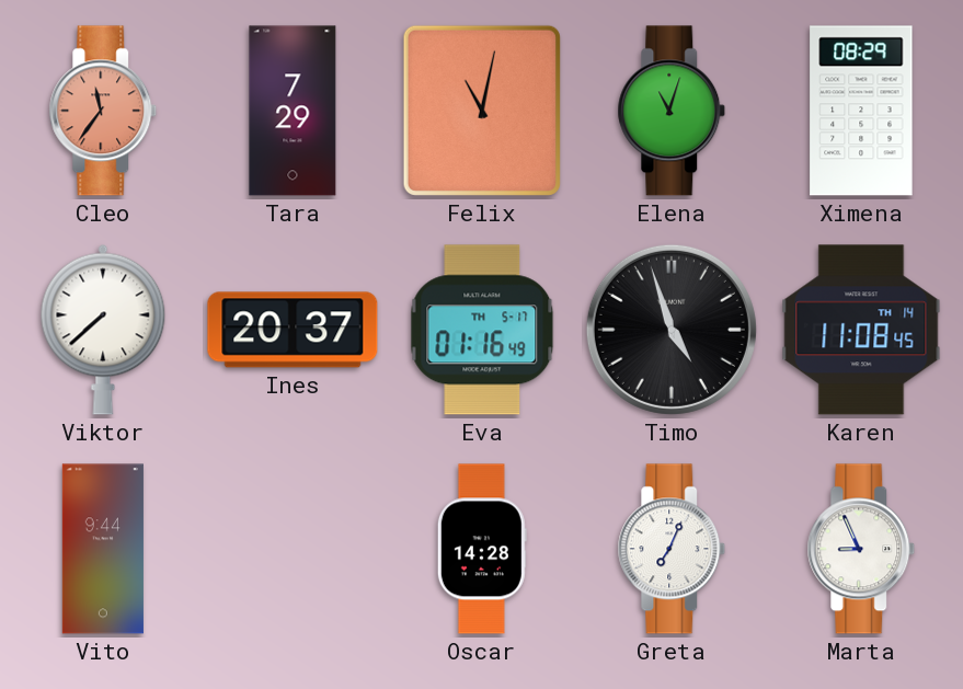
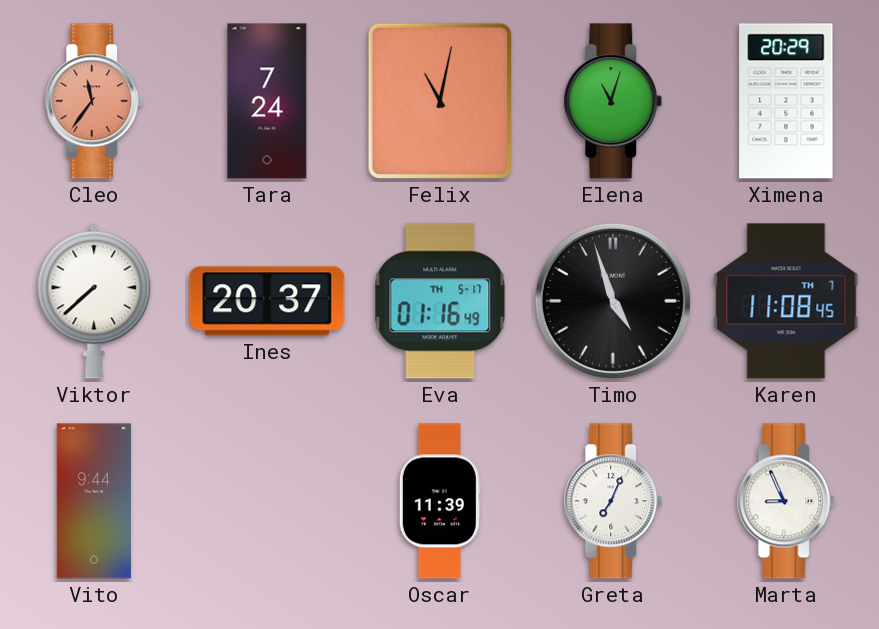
Tara: 7:29 -> 7:24 (267, 101)
Ximena: 08:29 -> 20:29 (786, 101)
Karen date: TH 14 -> TH 7 (786, 301)
Oscar: 14:28 -> 11:39 (440, 501)
